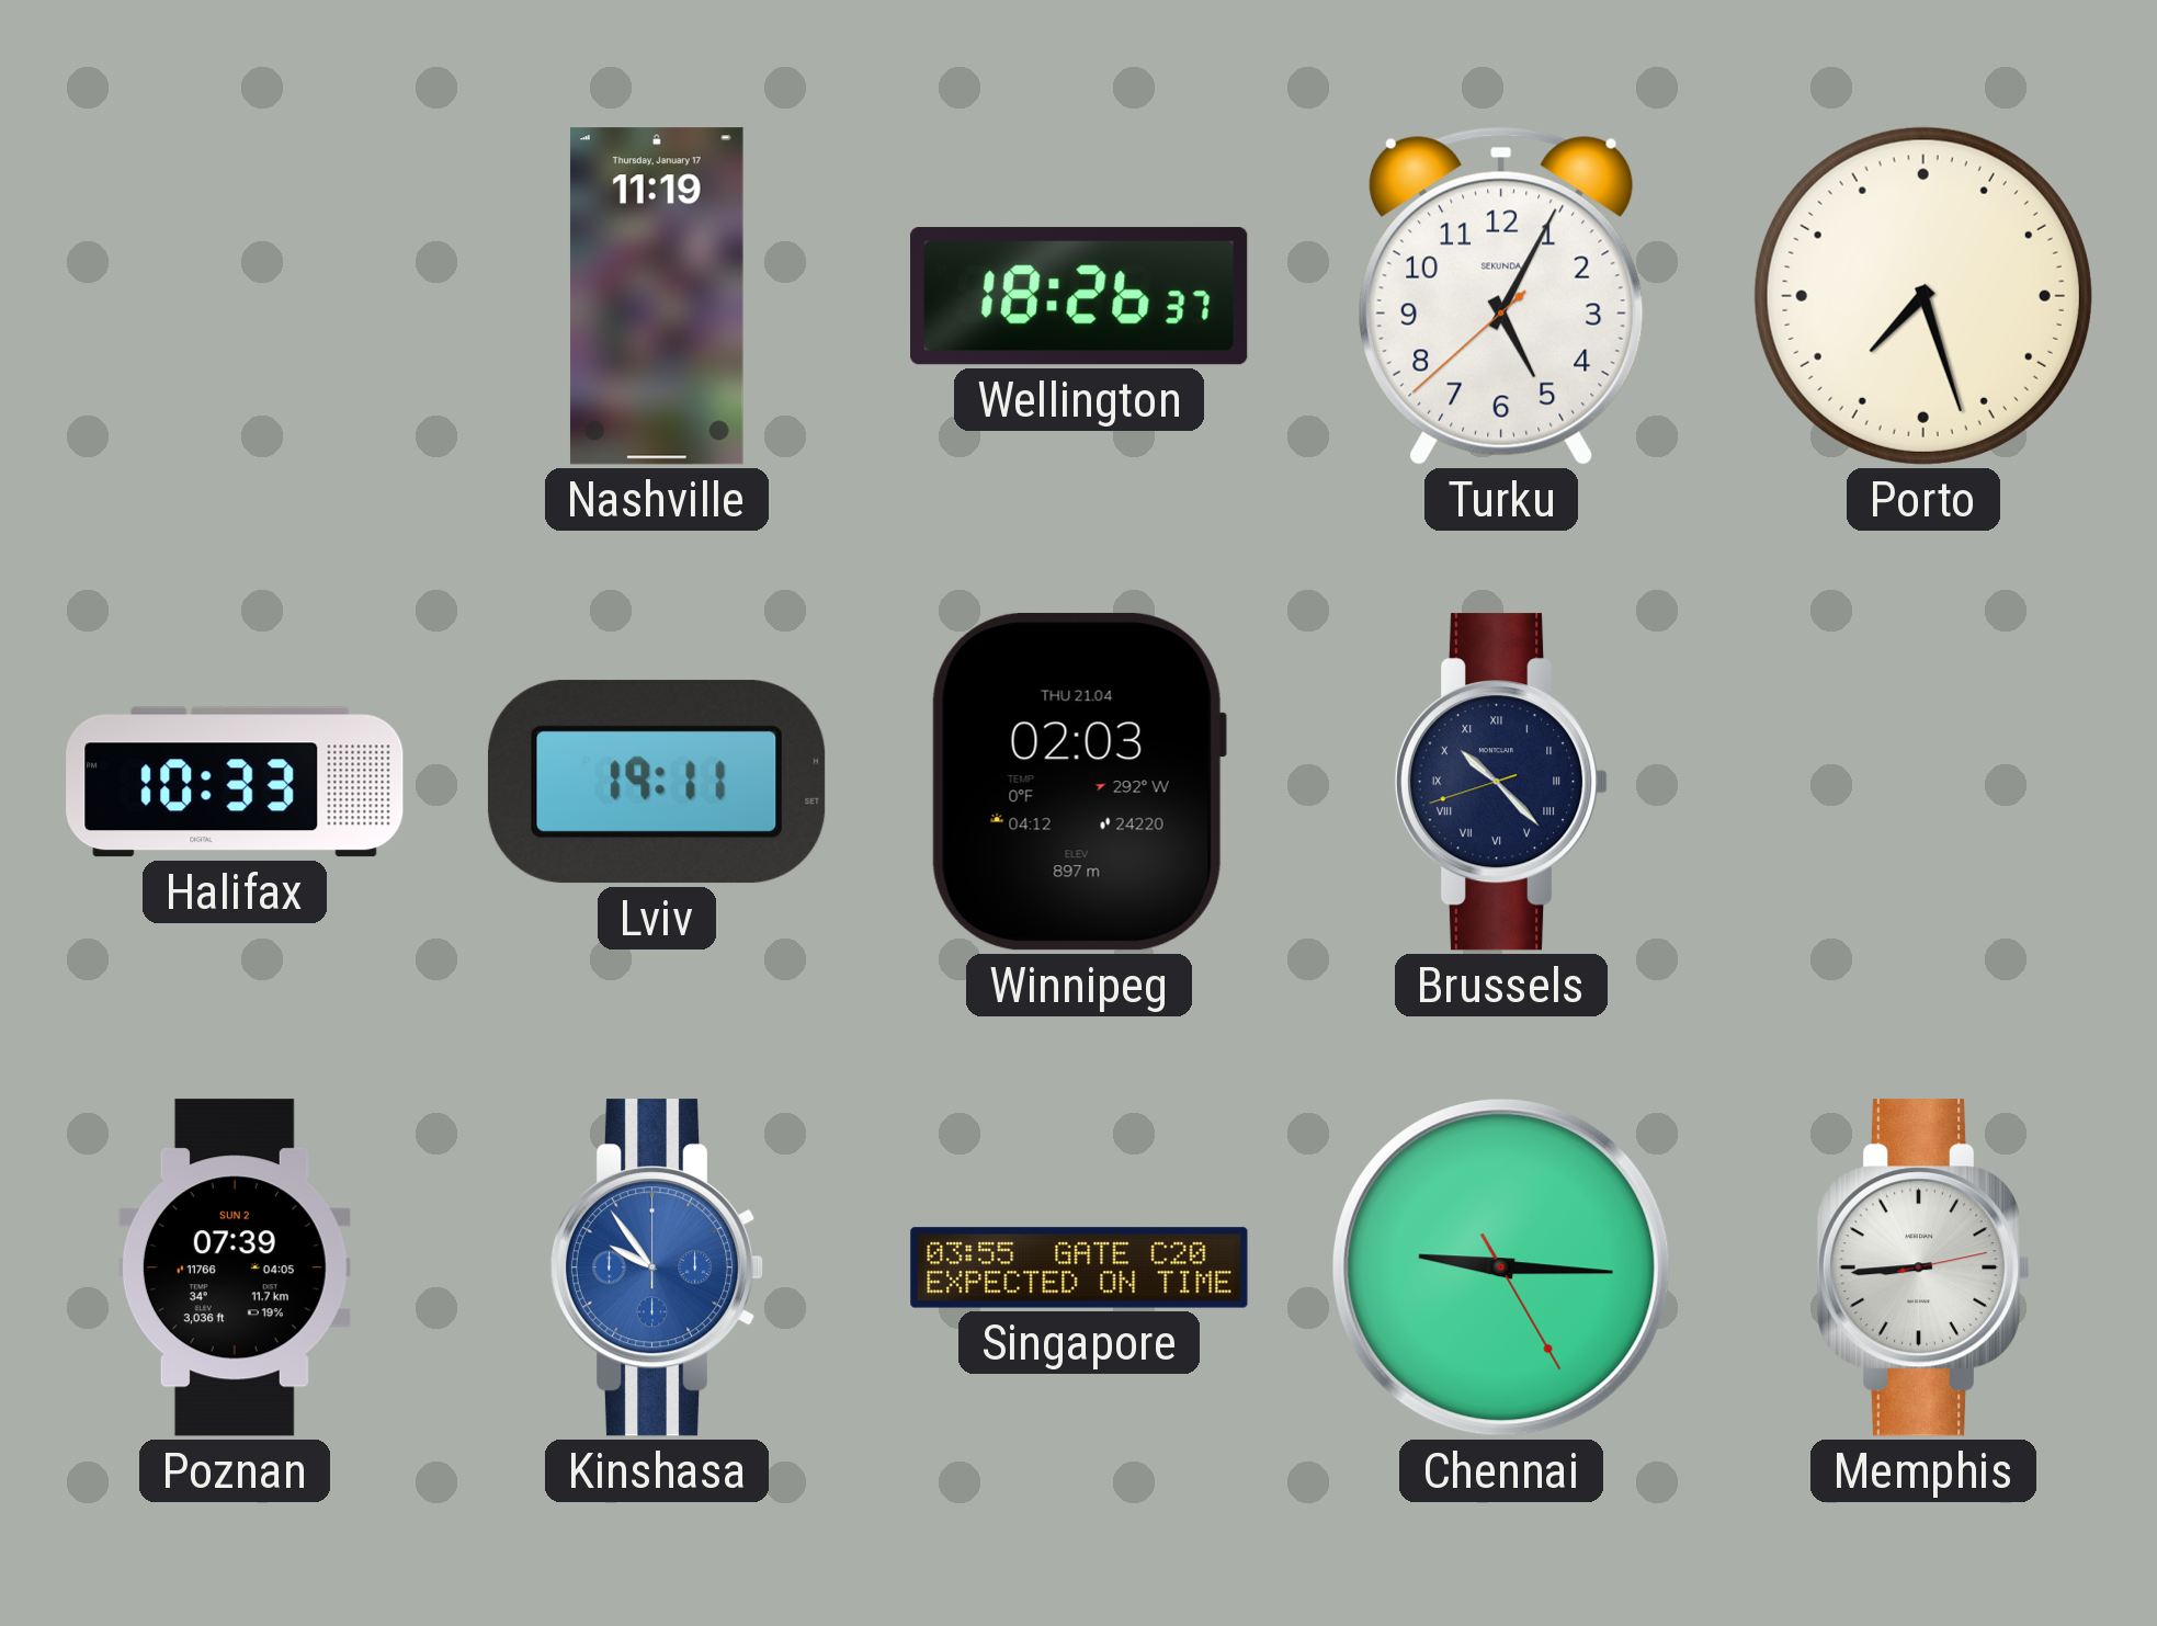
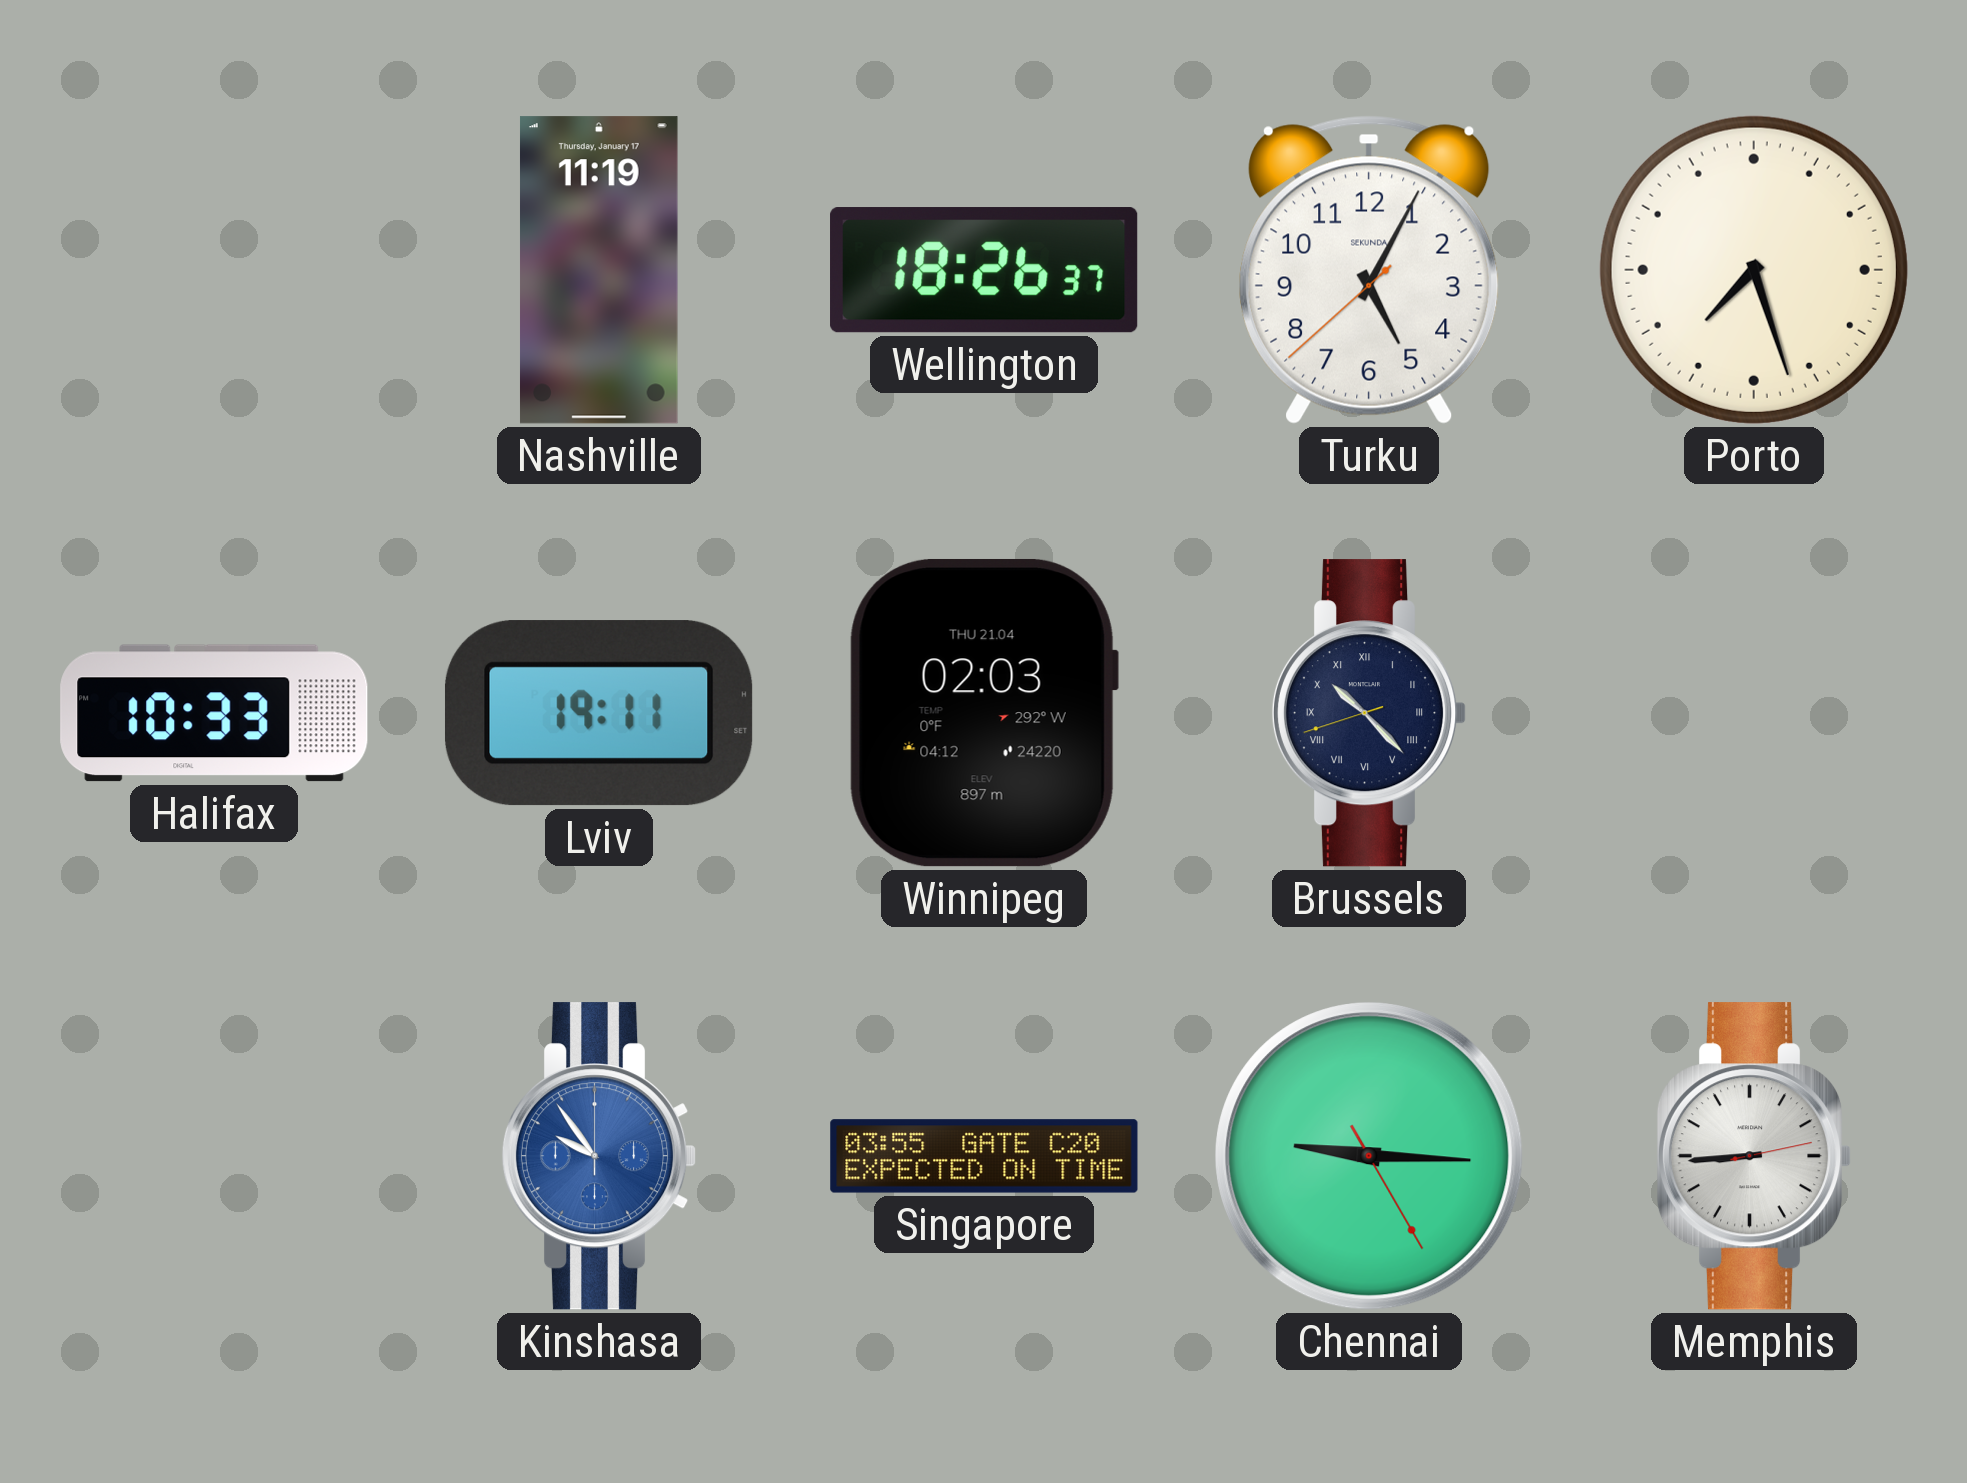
Poznan: 07:39 -> none (235, 1267)
